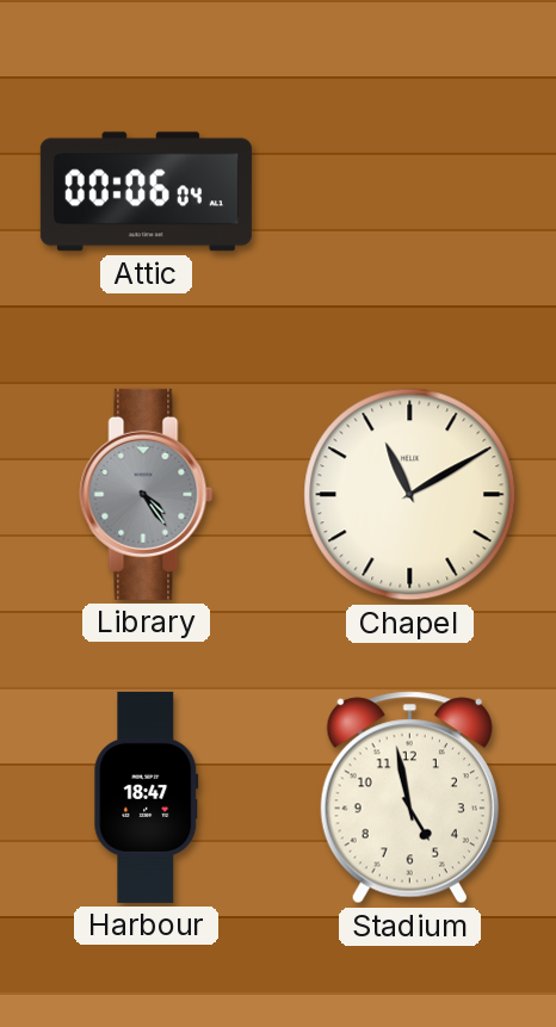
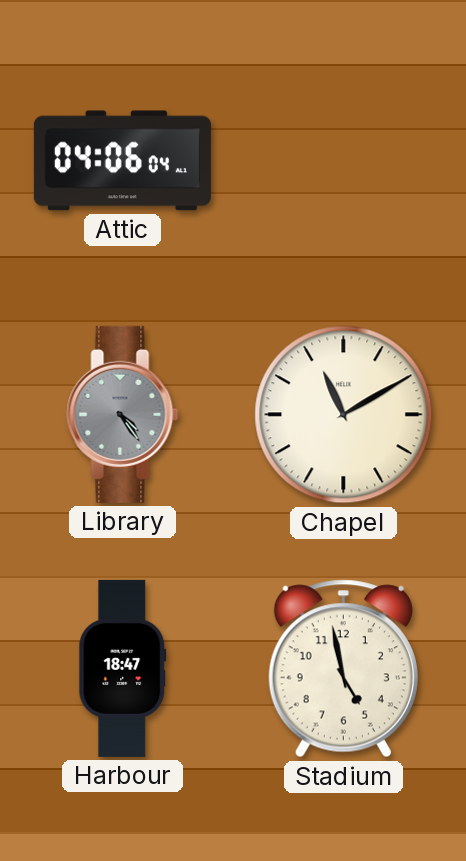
Attic: 00:06 -> 04:06 (122, 161)
